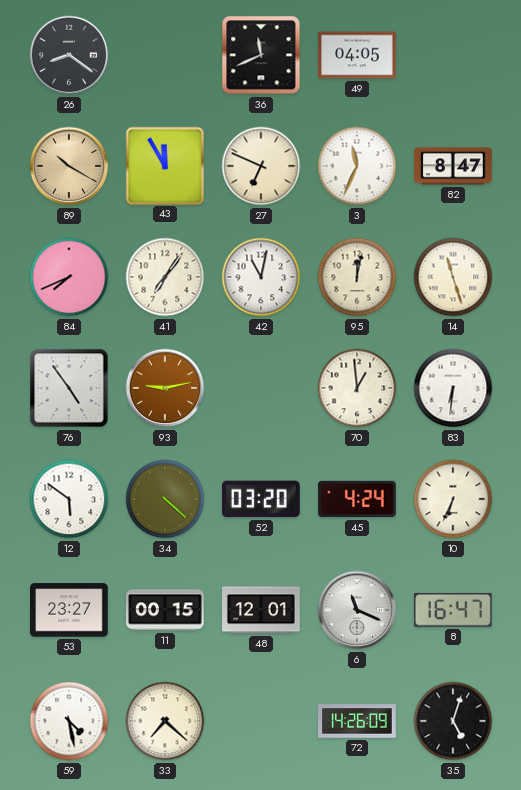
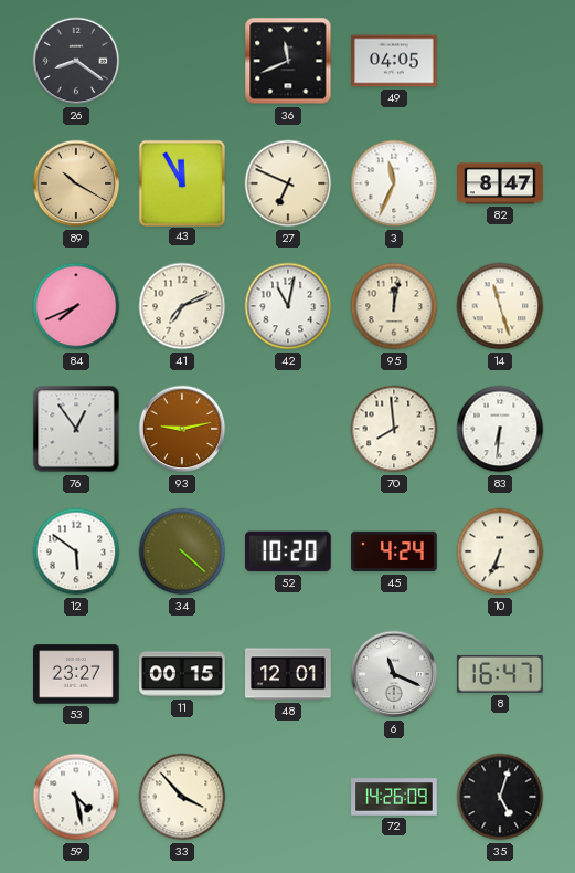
41: 7:06 -> 7:11 (182, 306)
76: 4:54 -> 12:54 (76, 429)
70: 12:59 -> 7:59 (394, 429)
52: 03:20 -> 10:20 (289, 551)
33: 7:22 -> 3:53 (182, 797)
